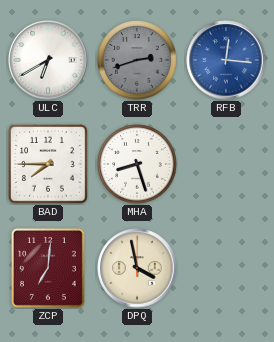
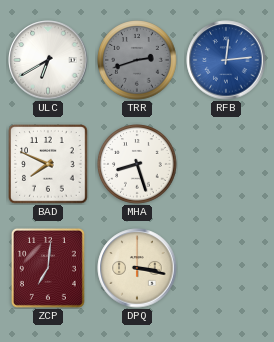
RFB: 12:16 -> 12:14 (226, 60)
BAD: 7:45 -> 7:49 (48, 164)
DPQ: 3:58 -> 3:17 (137, 268)
